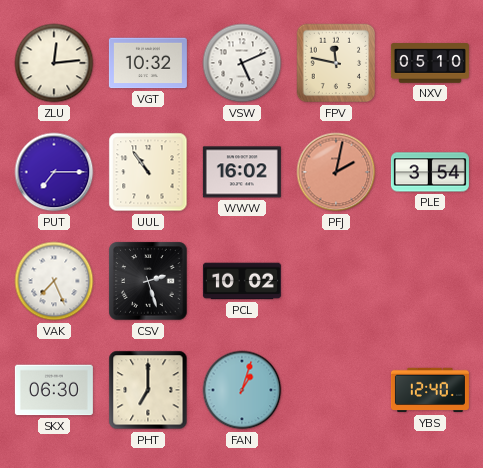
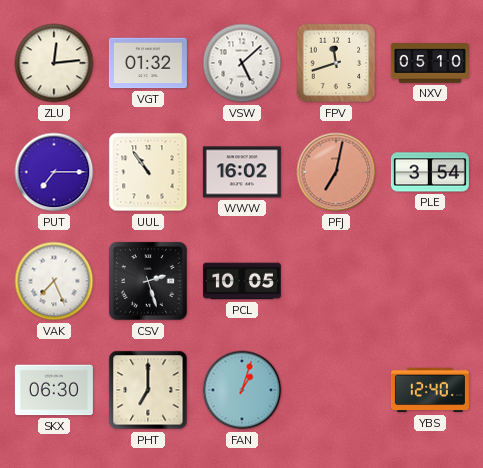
VGT: 10:32 -> 01:32 (148, 63)
VSW: 5:11 -> 5:08 (242, 63)
FPV: 11:47 -> 11:42 (336, 63)
PFJ: 2:02 -> 7:02 (336, 172)
PCL: 10:02 -> 10:05 (242, 281)
